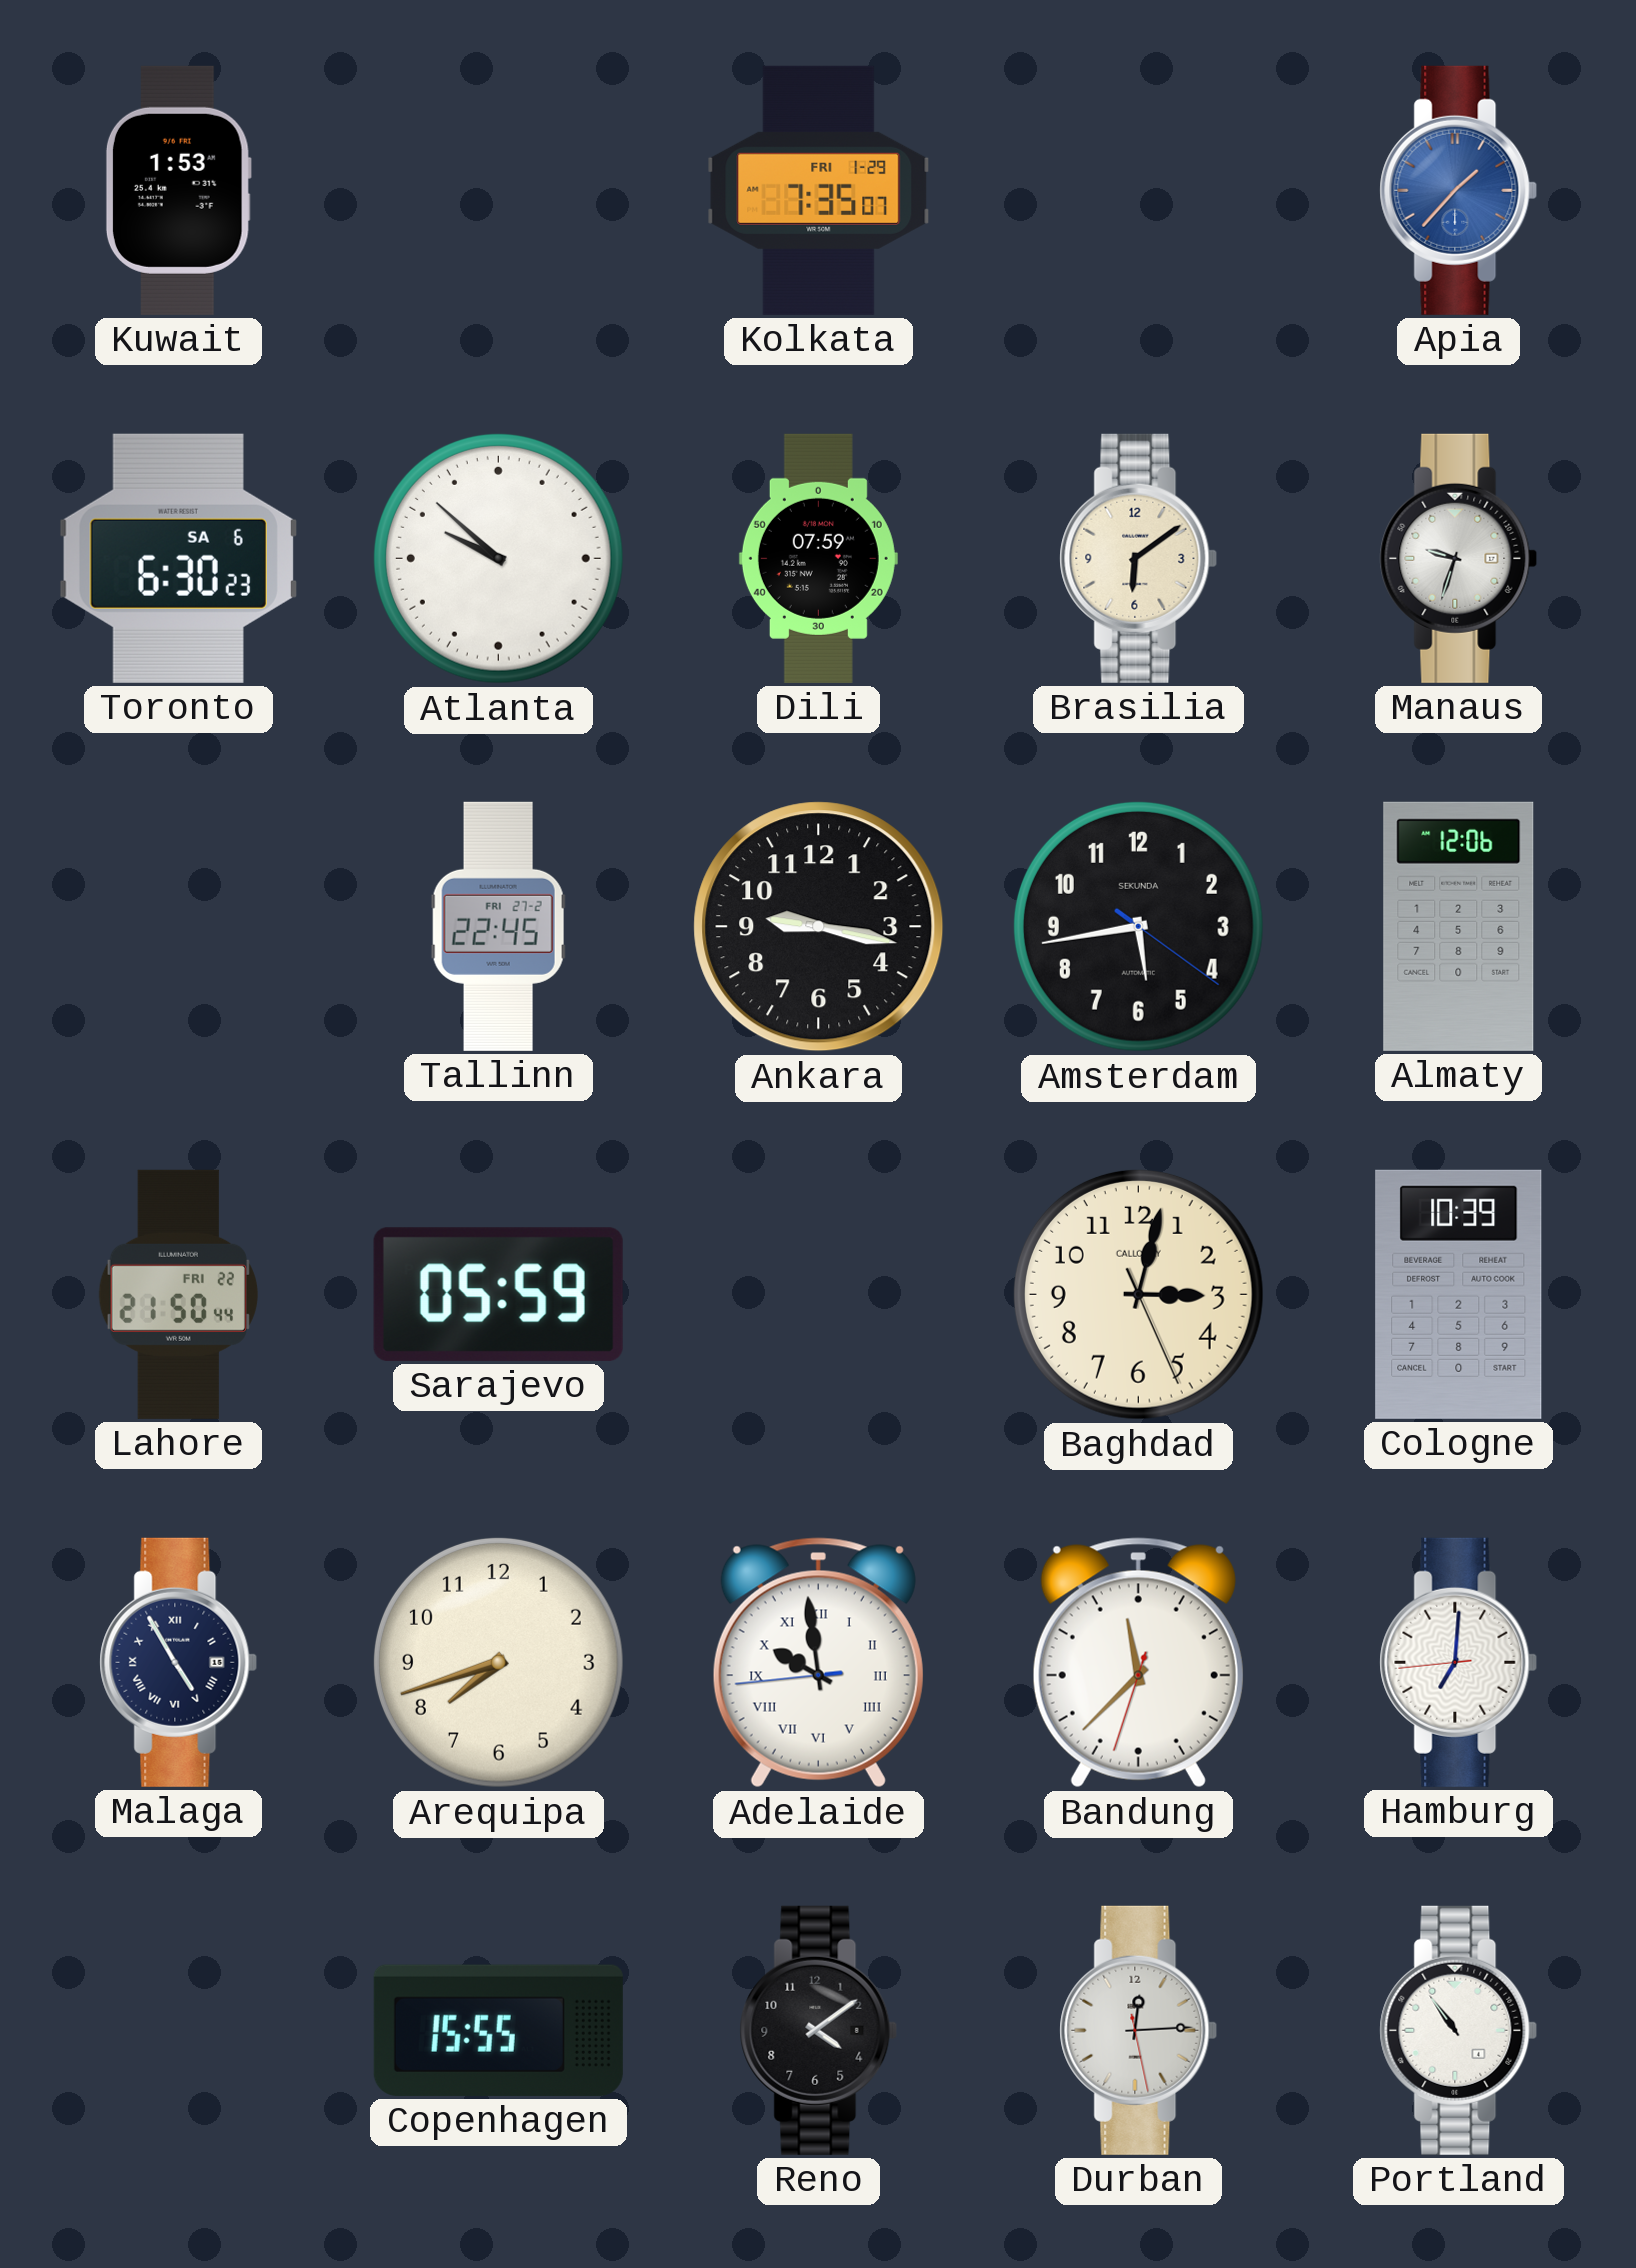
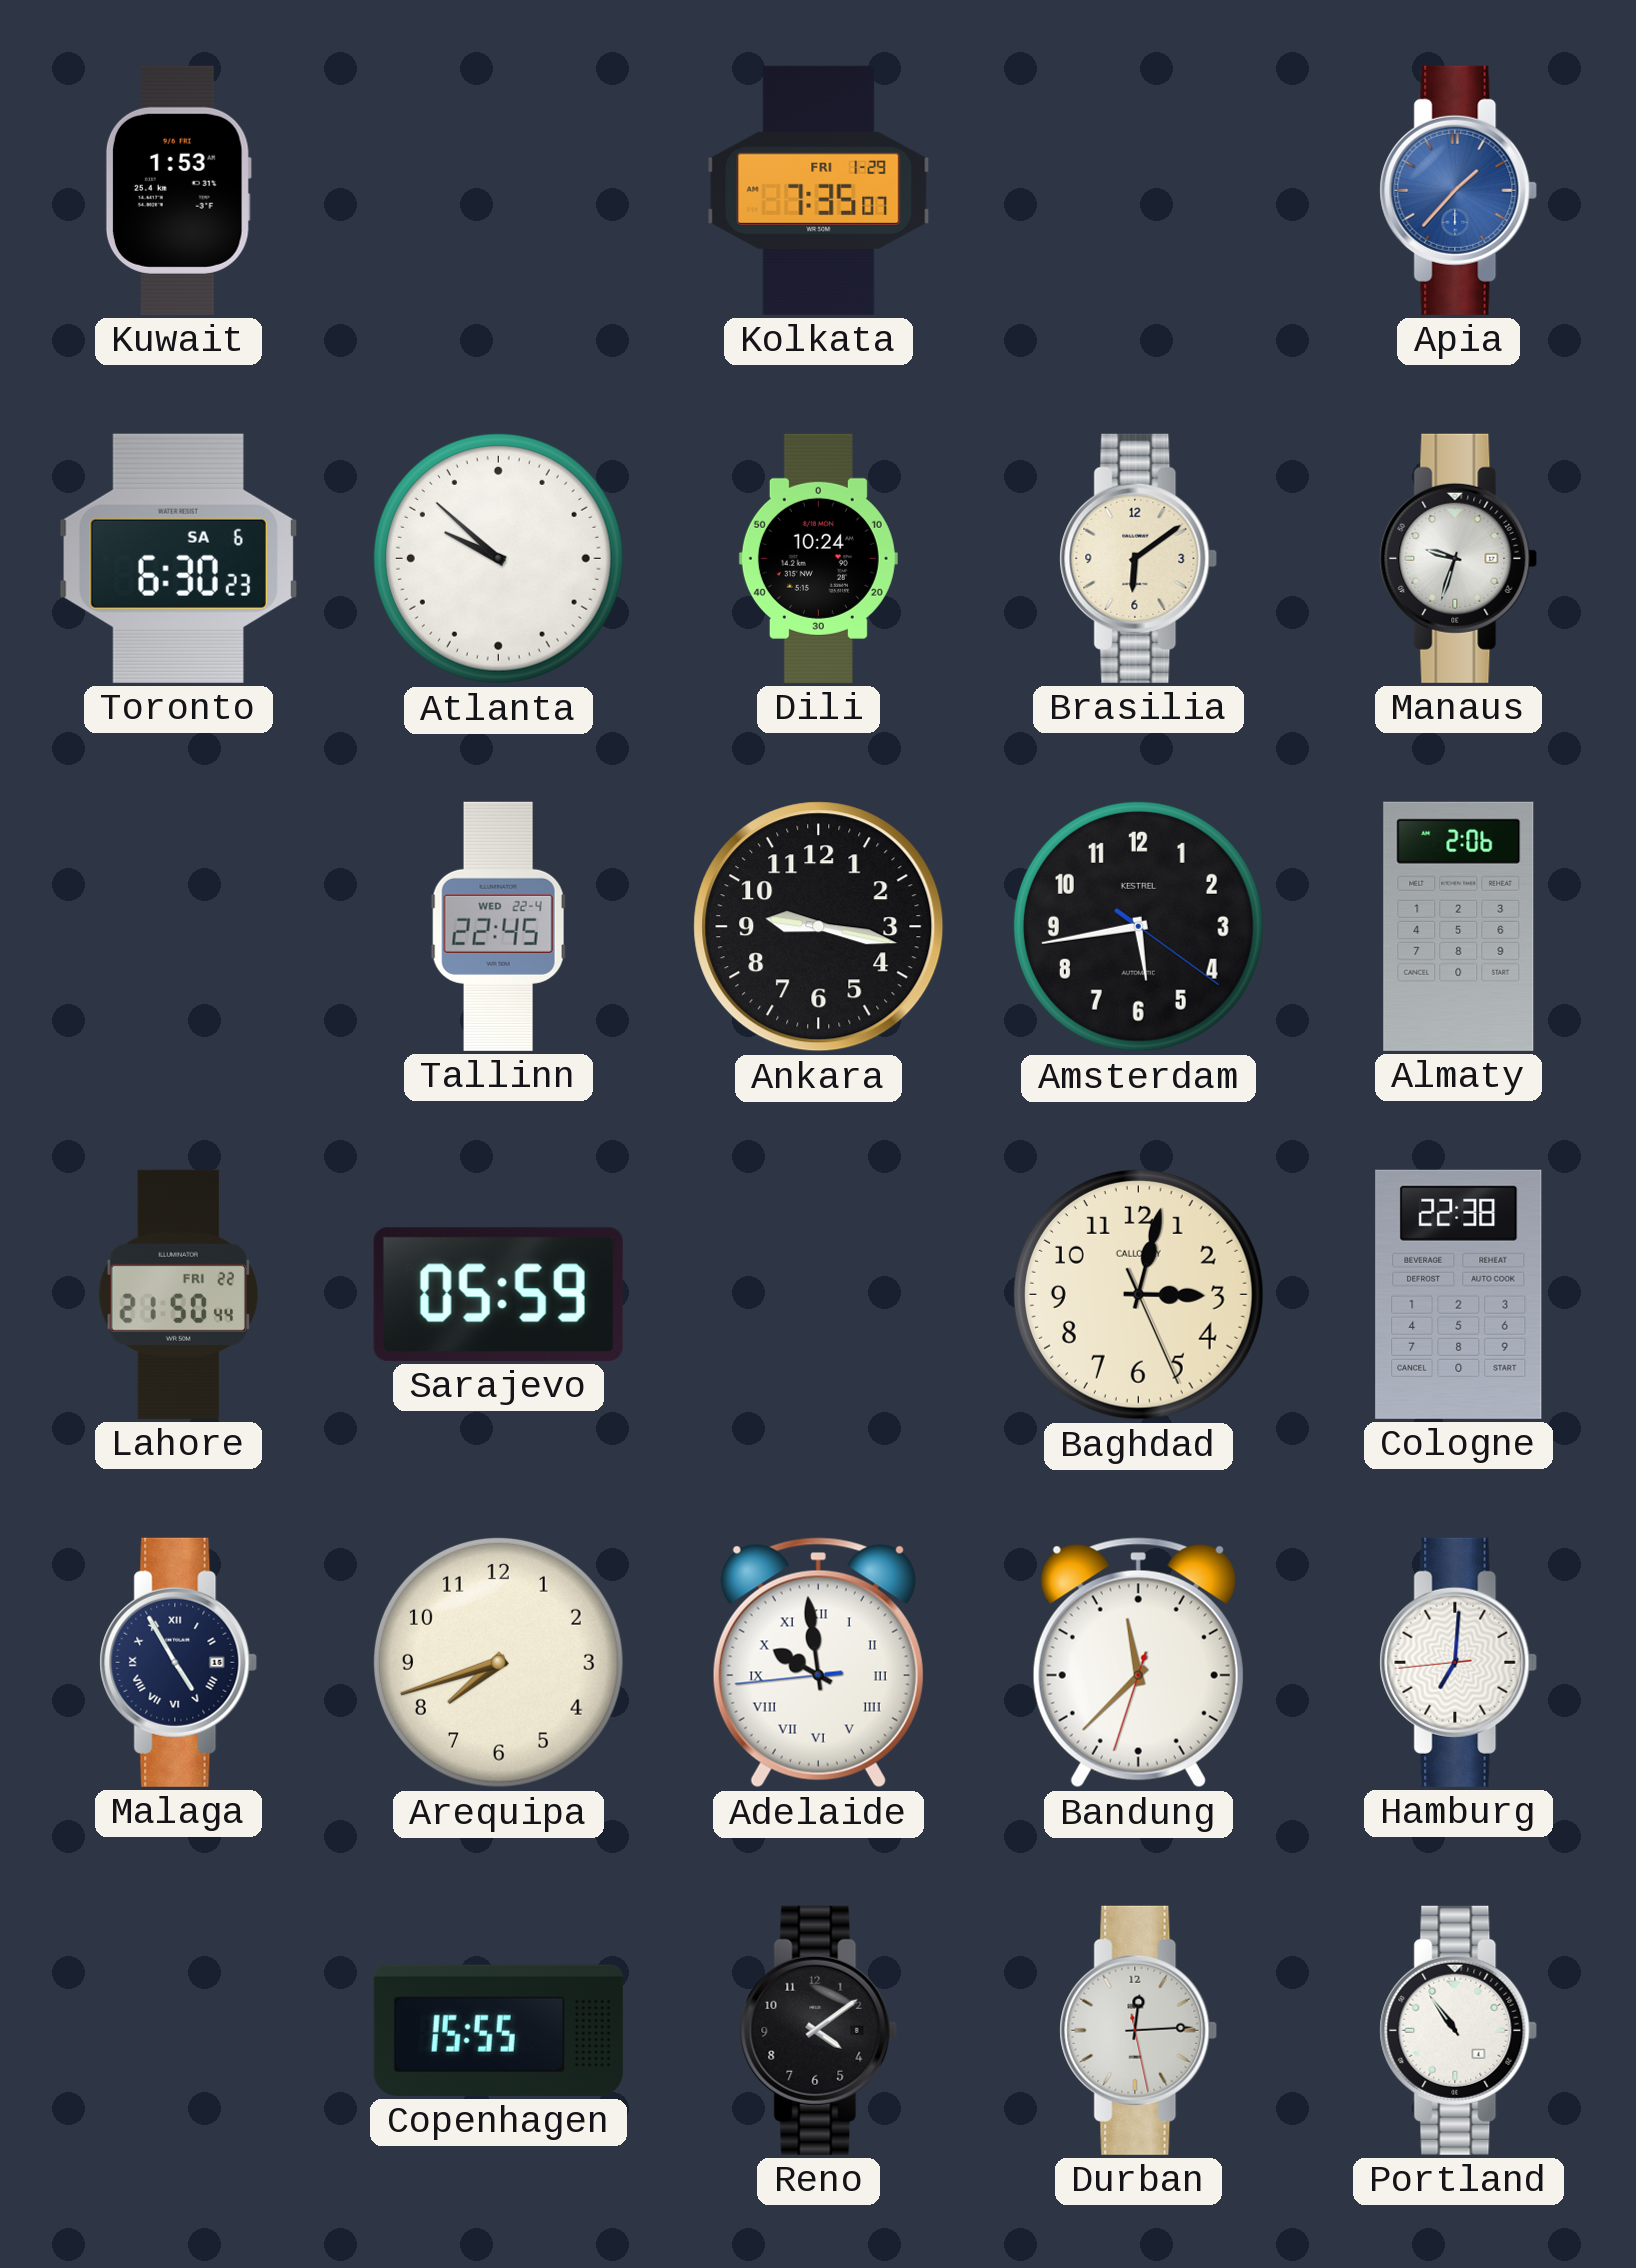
Dili: 07:59 -> 10:24 (818, 558)
Tallinn date: FRI 27-2 -> WED 22-4 (498, 926)
Amsterdam brand: SEKUNDA -> KESTREL (1138, 926)
Almaty: 12:06 -> 2:06 (1459, 926)
Cologne: 10:39 -> 22:38 (1459, 1294)
